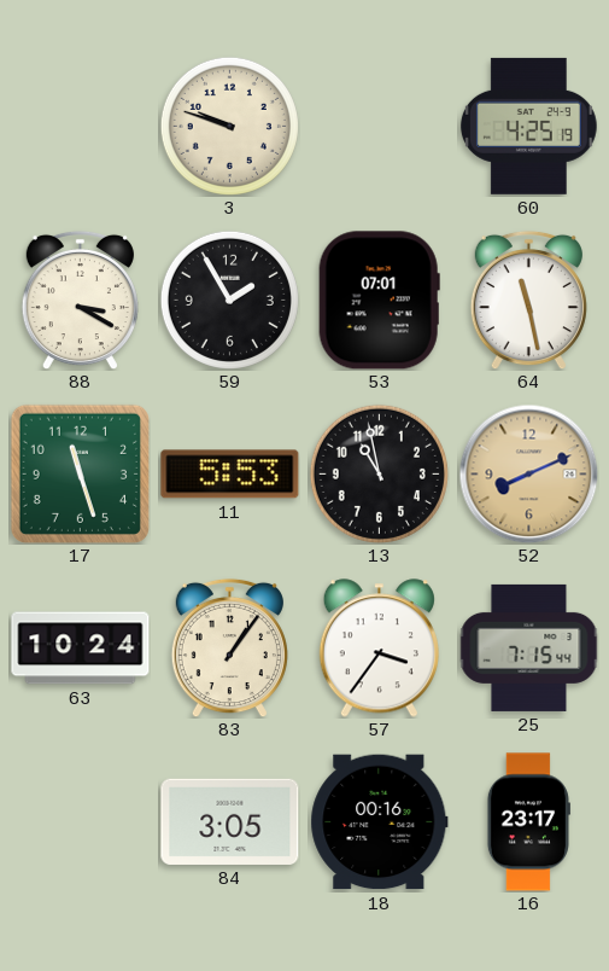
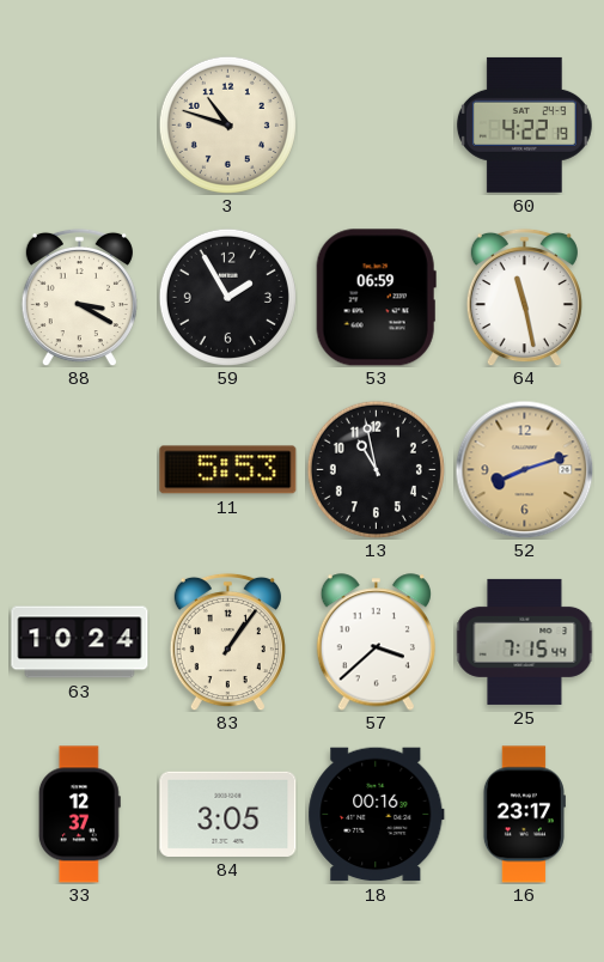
3: 9:48 -> 10:48 (227, 124)
60: 4:25 -> 4:22 (524, 124)
53: 07:01 -> 06:59 (376, 298)
17: 11:27 -> none (80, 473)
52: 8:11 -> 8:12 (524, 469)
57: 3:36 -> 3:38 (376, 643)
33: none -> 12:37 (79, 815)
